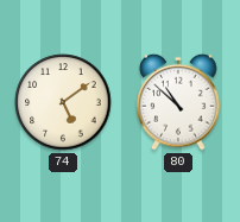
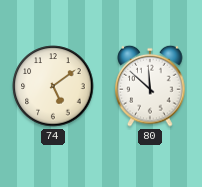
80: 10:52 -> 11:52 (150, 86)
